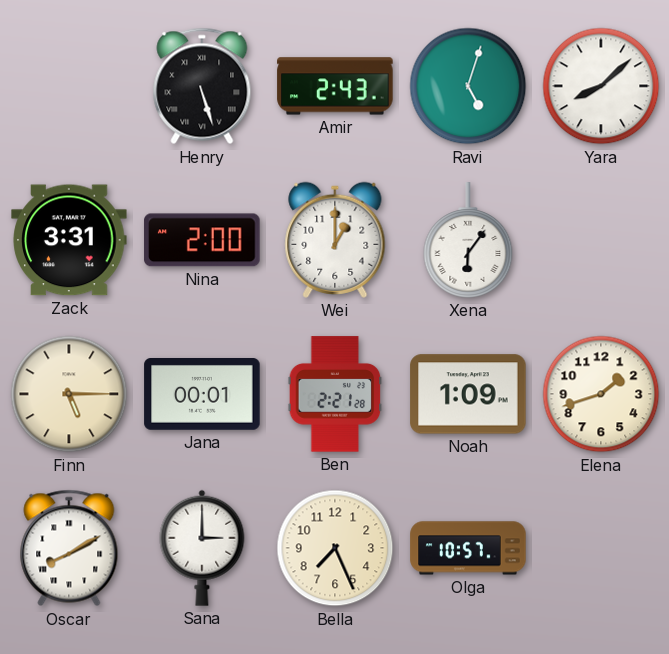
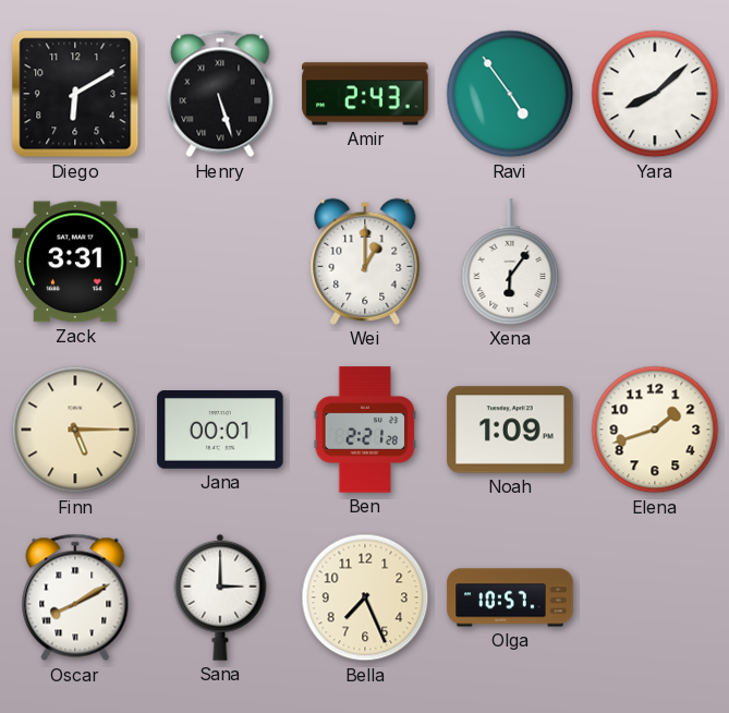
Diego: none -> 6:10 (75, 94)
Ravi: 5:03 -> 4:54 (510, 94)
Nina: 2:00 -> none (202, 240)
